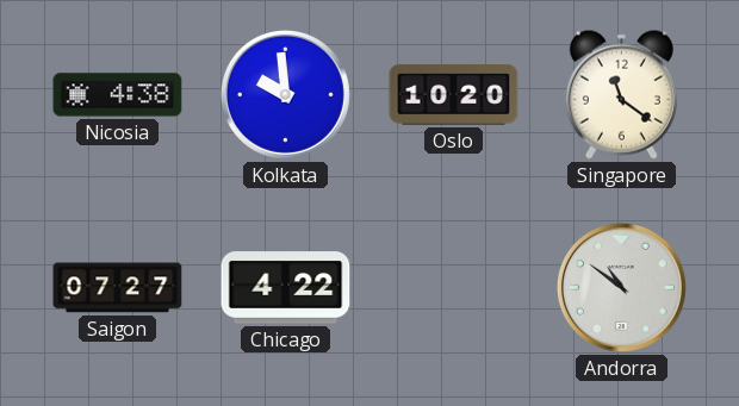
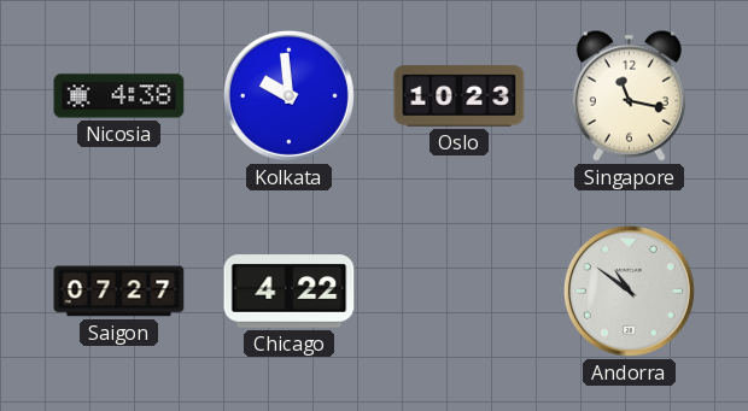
Oslo: 10:20 -> 10:23 (460, 96)
Singapore: 11:21 -> 11:17 (629, 95)
